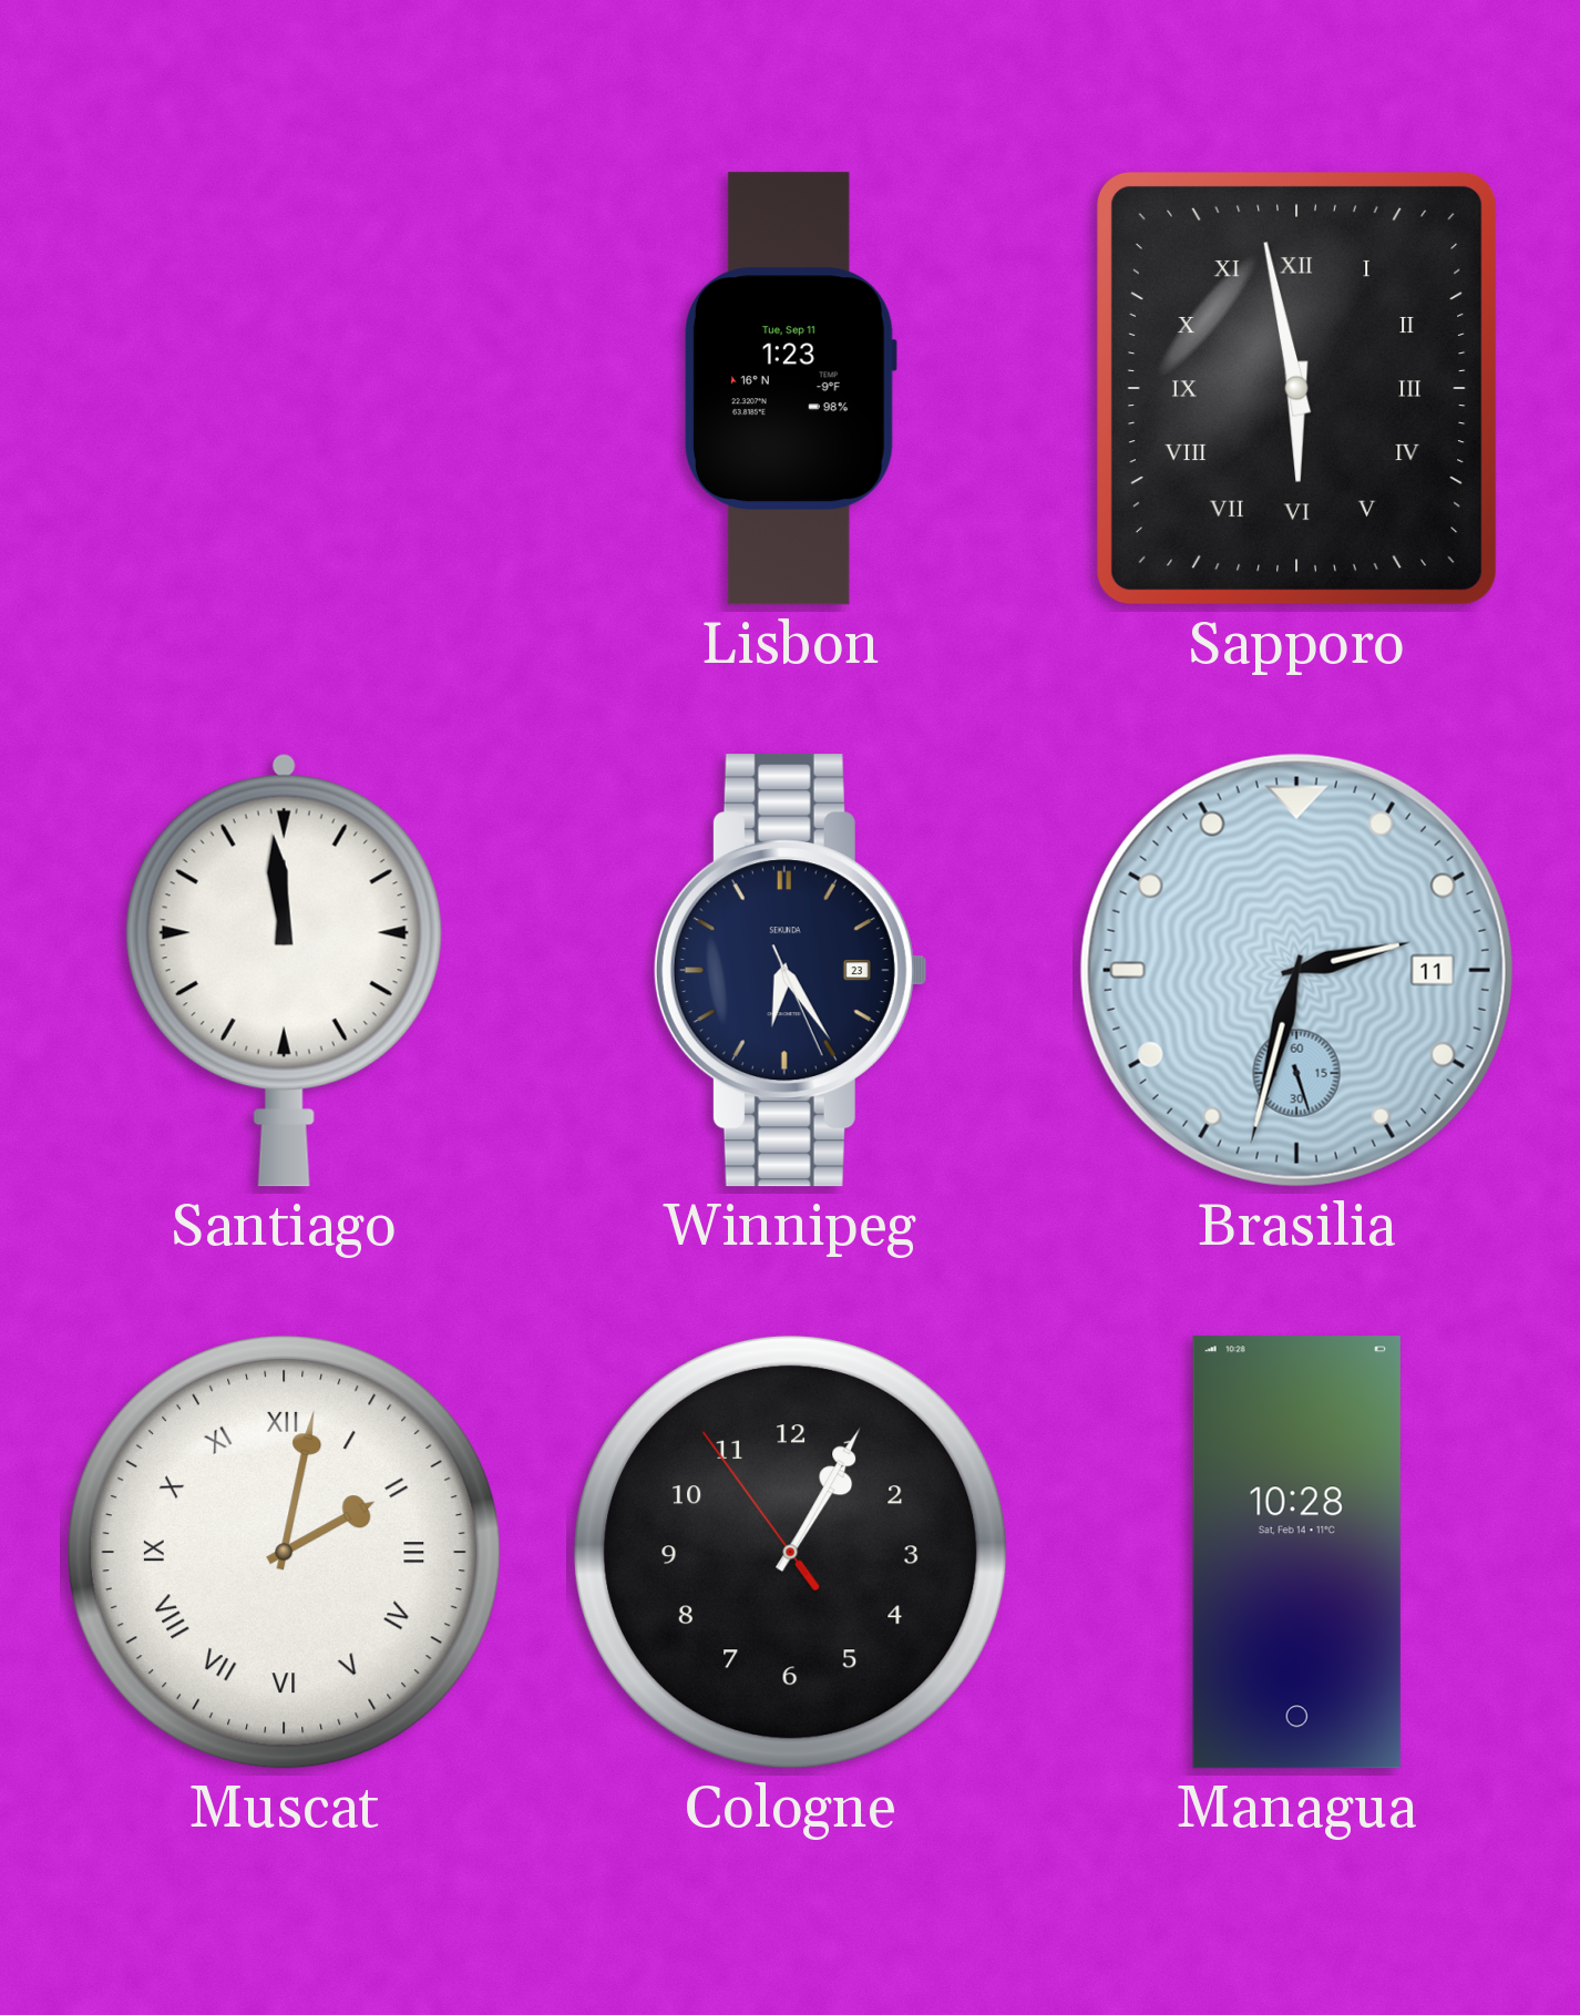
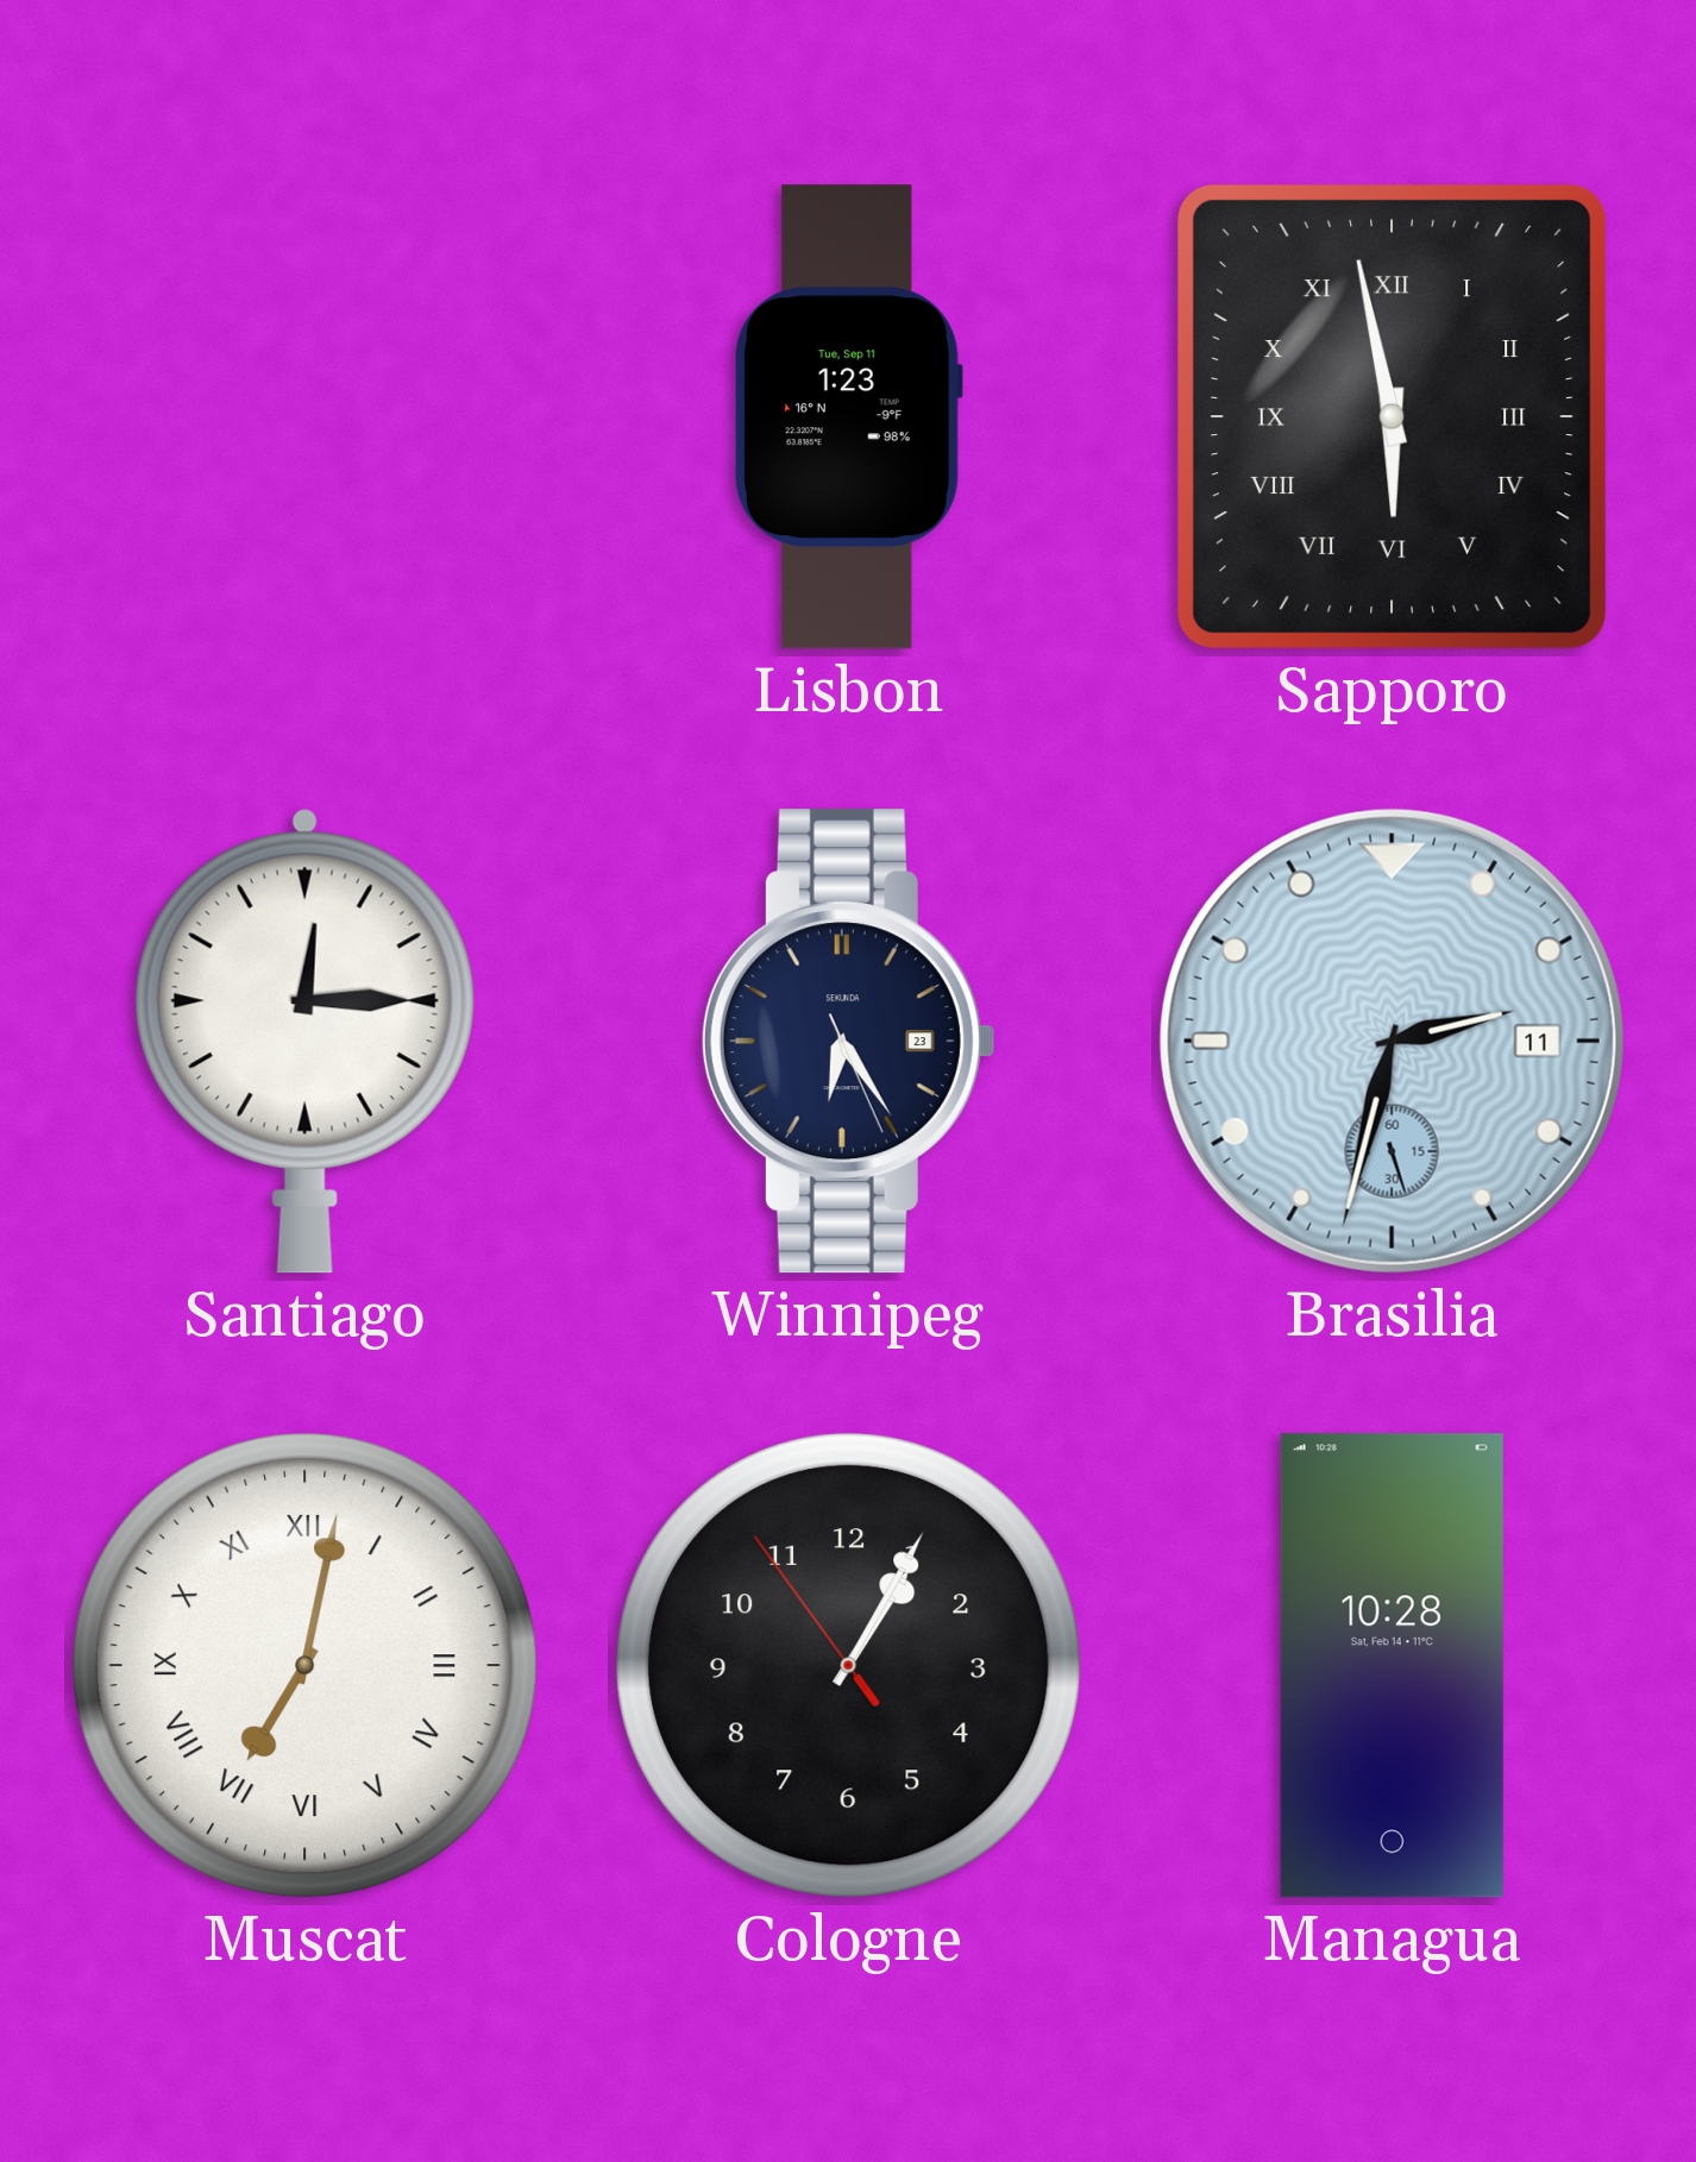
Santiago: 11:59 -> 12:15 (304, 1041)
Muscat: 2:02 -> 7:02 (304, 1665)
